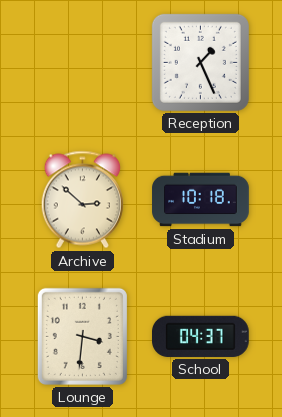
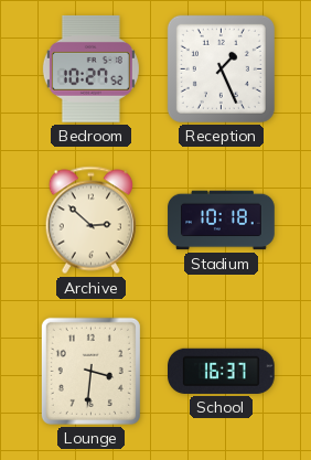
Bedroom: none -> 10:27 (90, 69)
School: 04:37 -> 16:37 (222, 371)
